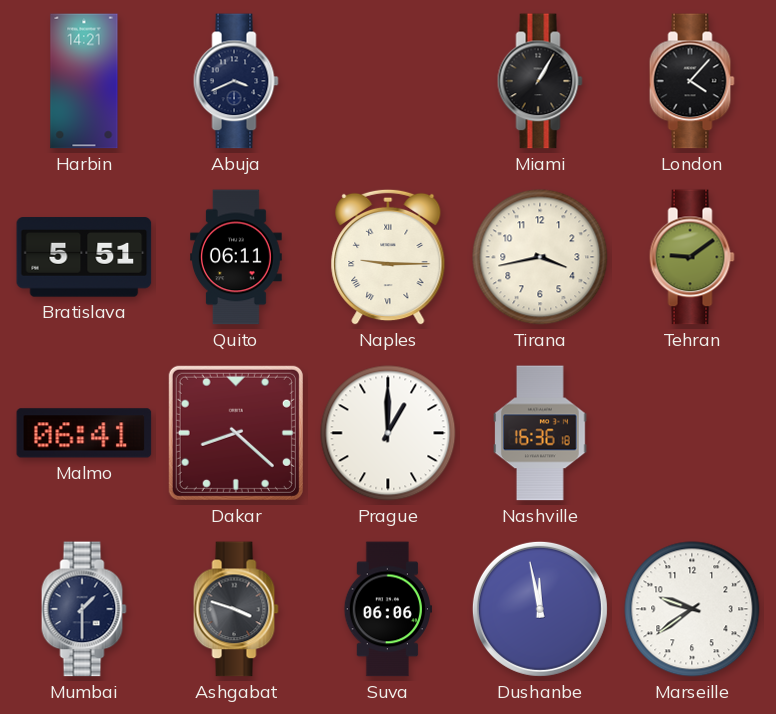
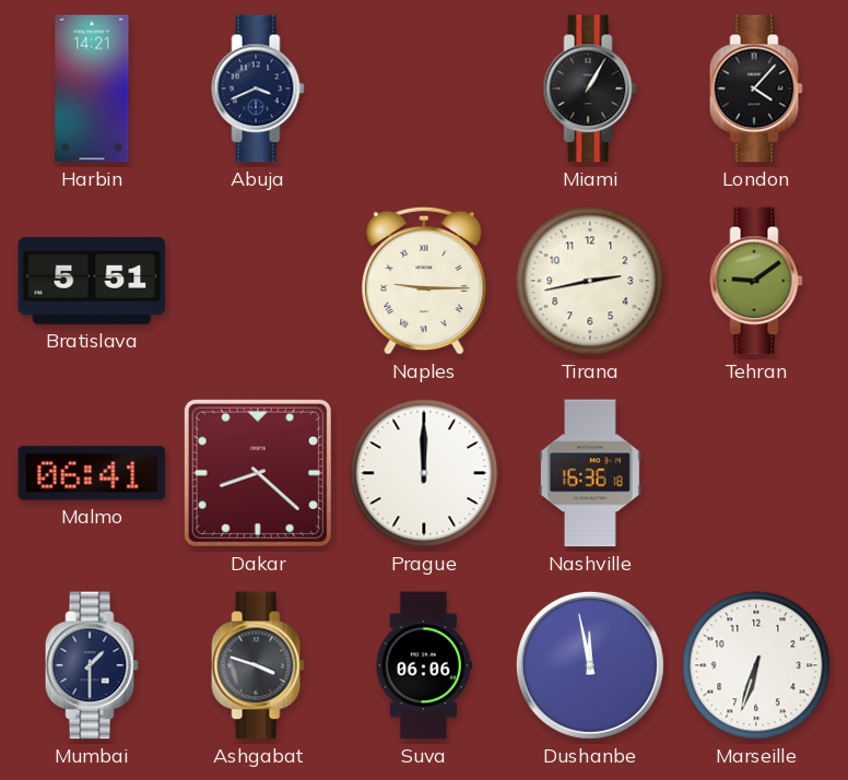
Quito: 06:11 -> none (237, 257)
Tirana: 3:43 -> 2:43 (590, 281)
Prague: 1:00 -> 12:00 (424, 473)
Marseille: 9:39 -> 6:33 (756, 665)
